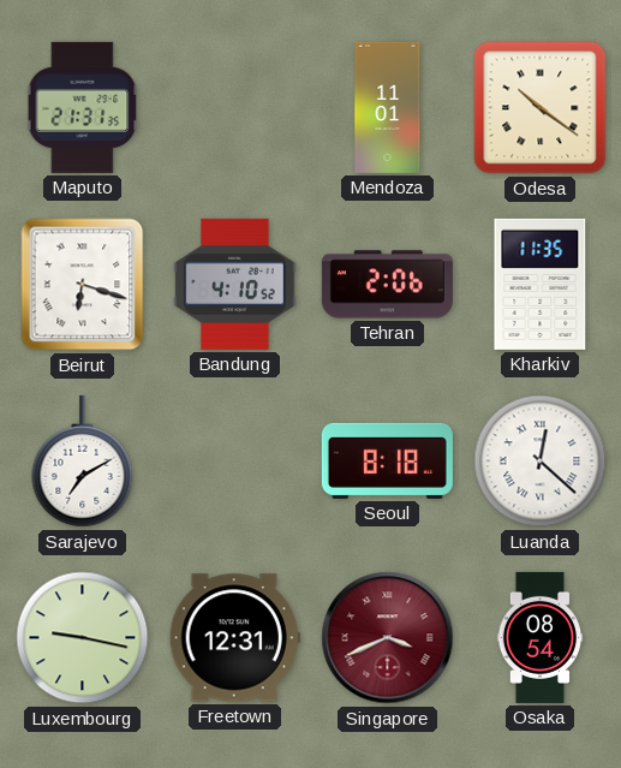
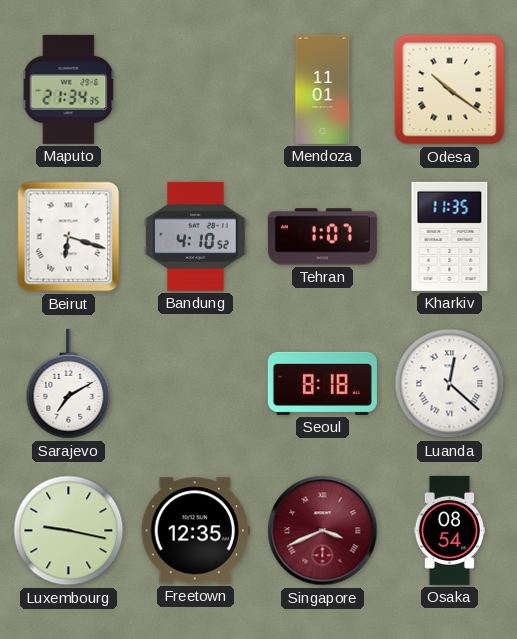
Maputo: 21:31 -> 21:34 (69, 89)
Tehran: 2:06 -> 1:07 (322, 237)
Freetown: 12:31 -> 12:35 (195, 531)
